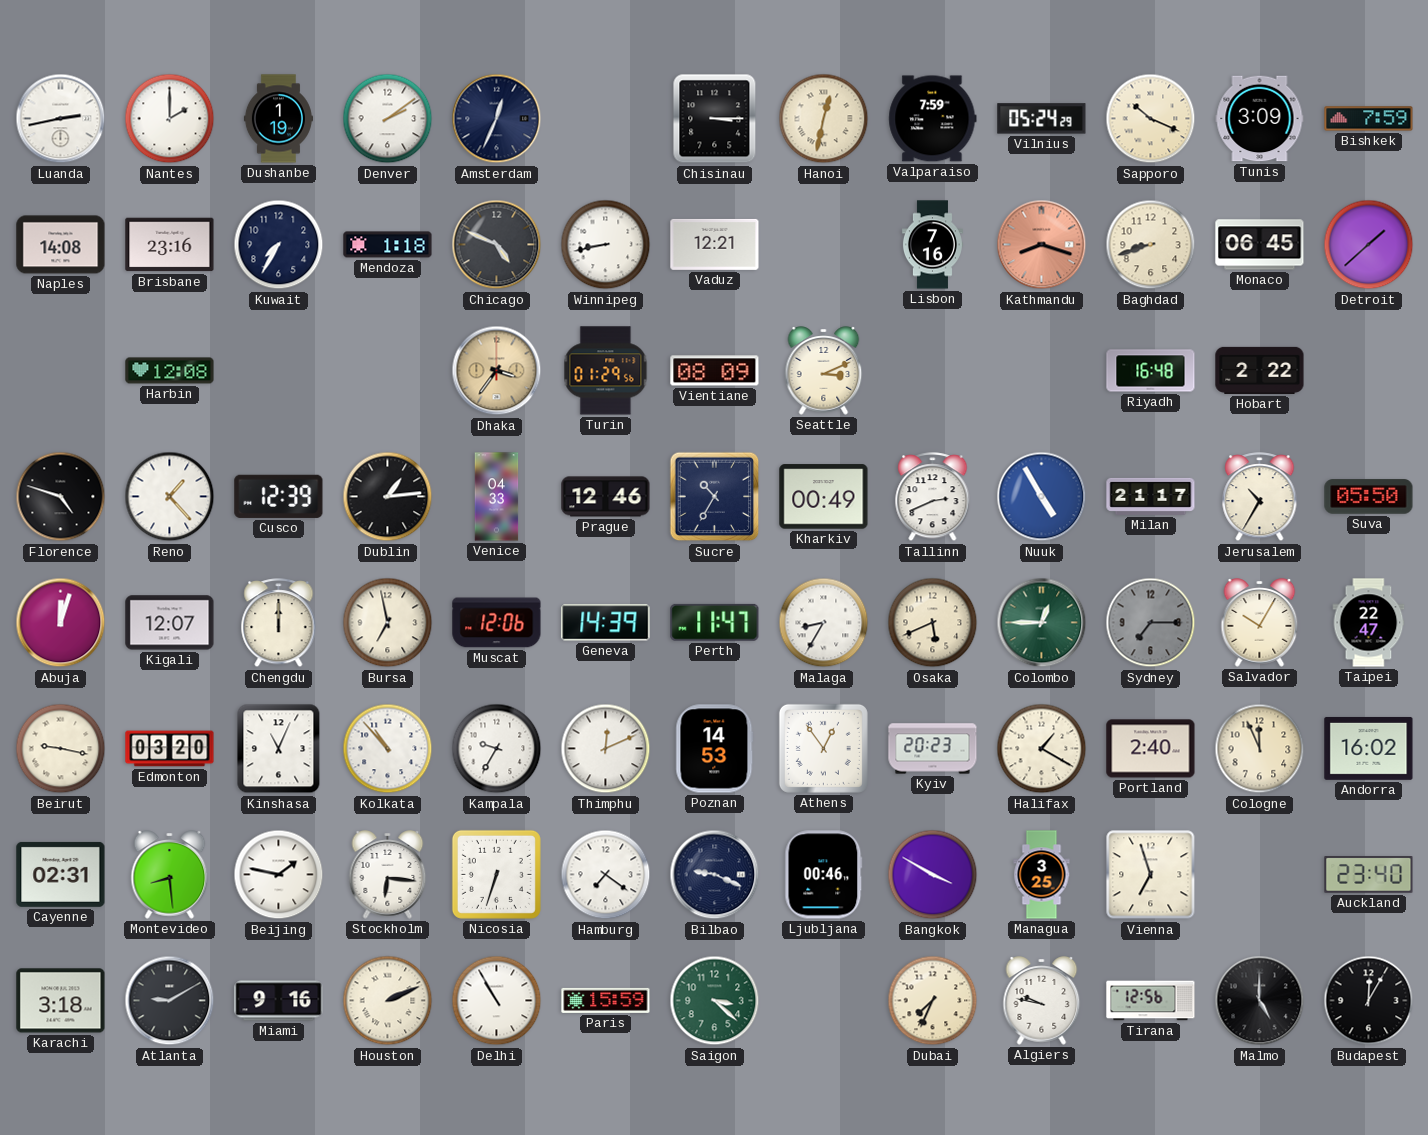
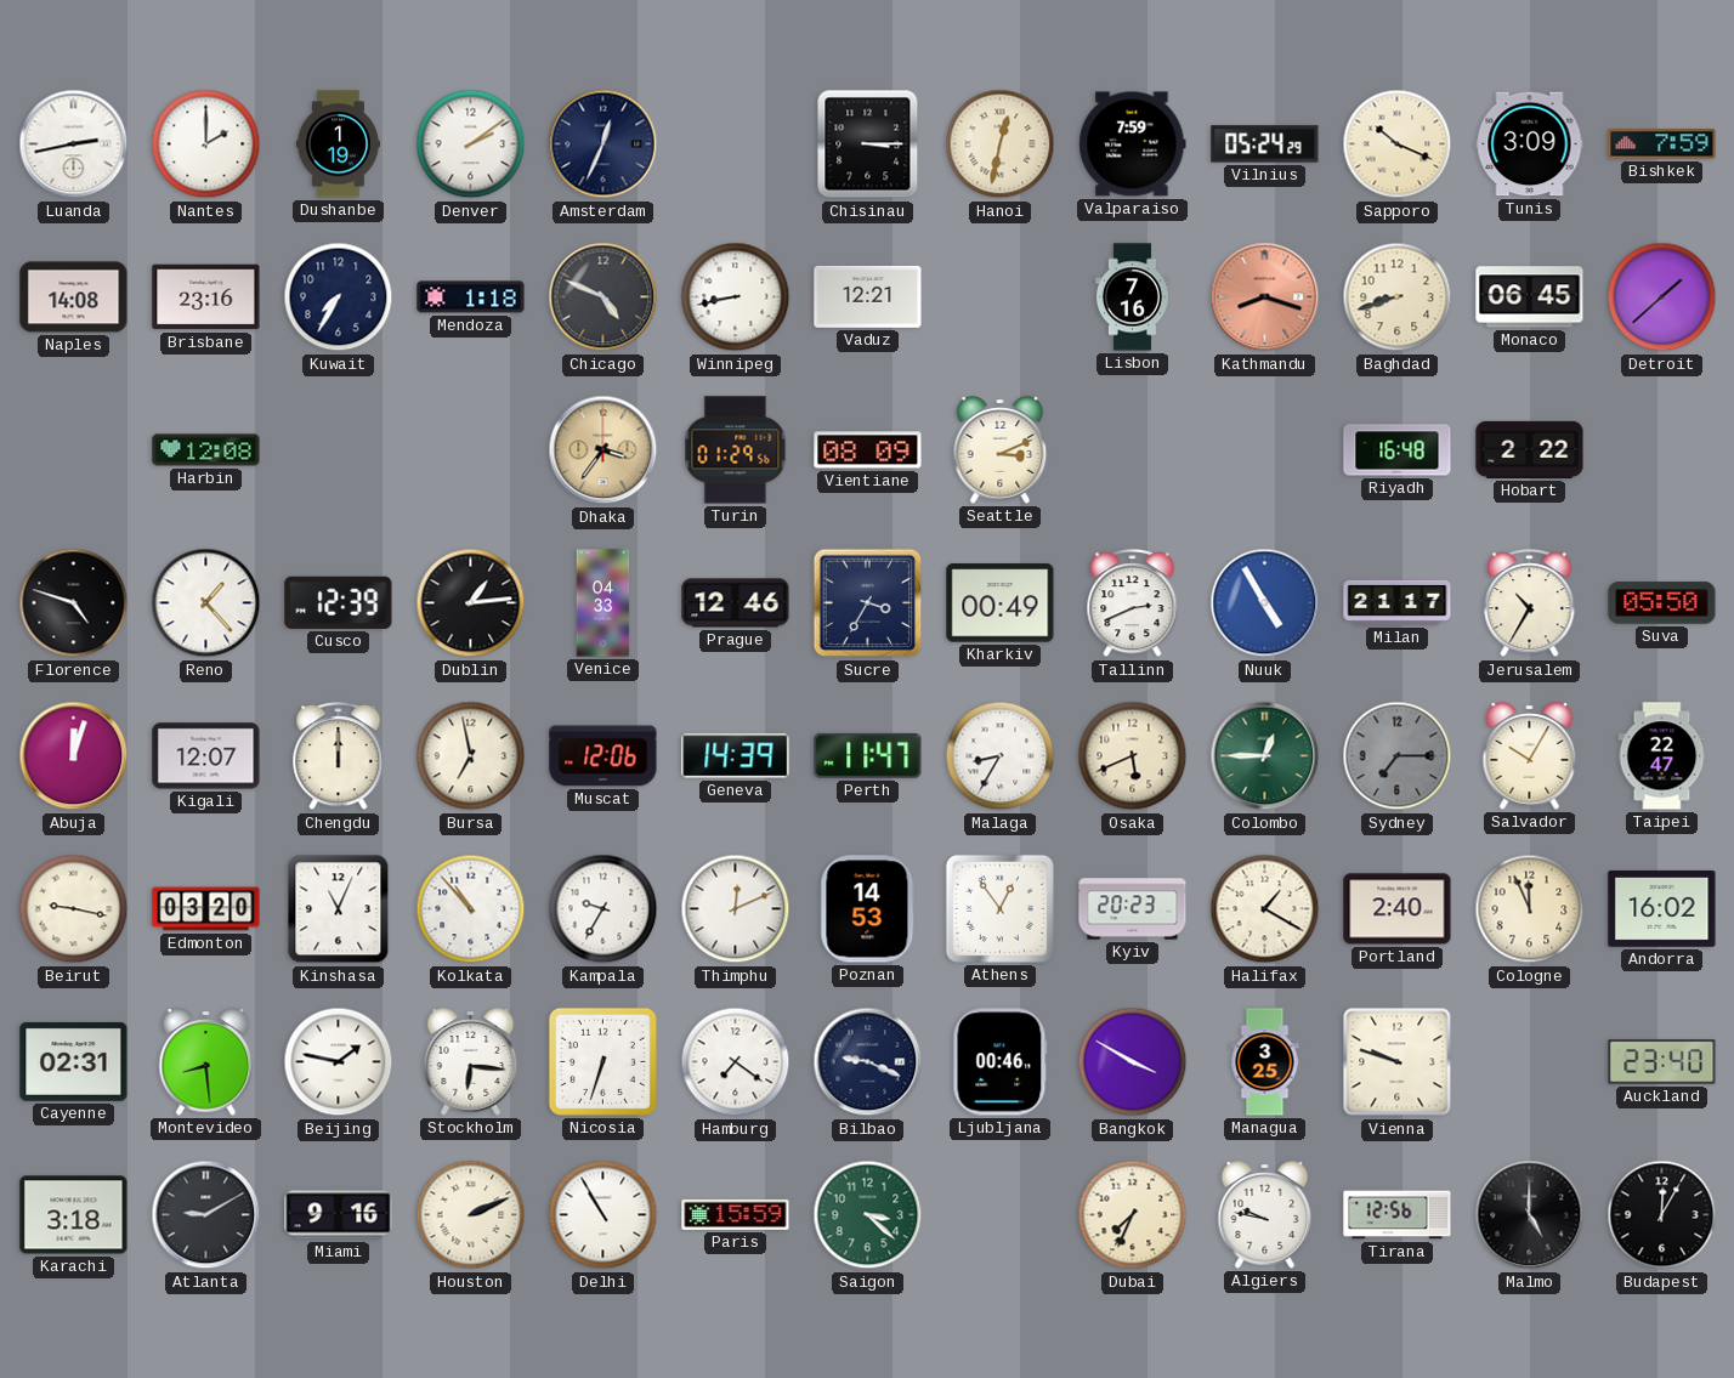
Sucre: 10:35 -> 3:35 (868, 603)
Vienna: 6:57 -> 9:48 (1398, 1062)
